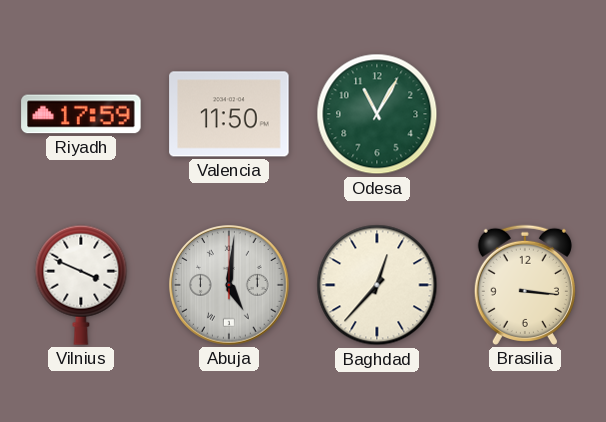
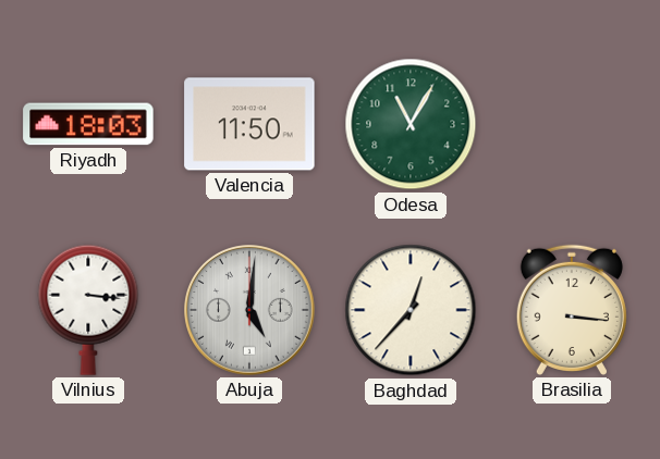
Riyadh: 17:59 -> 18:03 (88, 124)
Vilnius: 3:49 -> 3:16 (88, 310)
